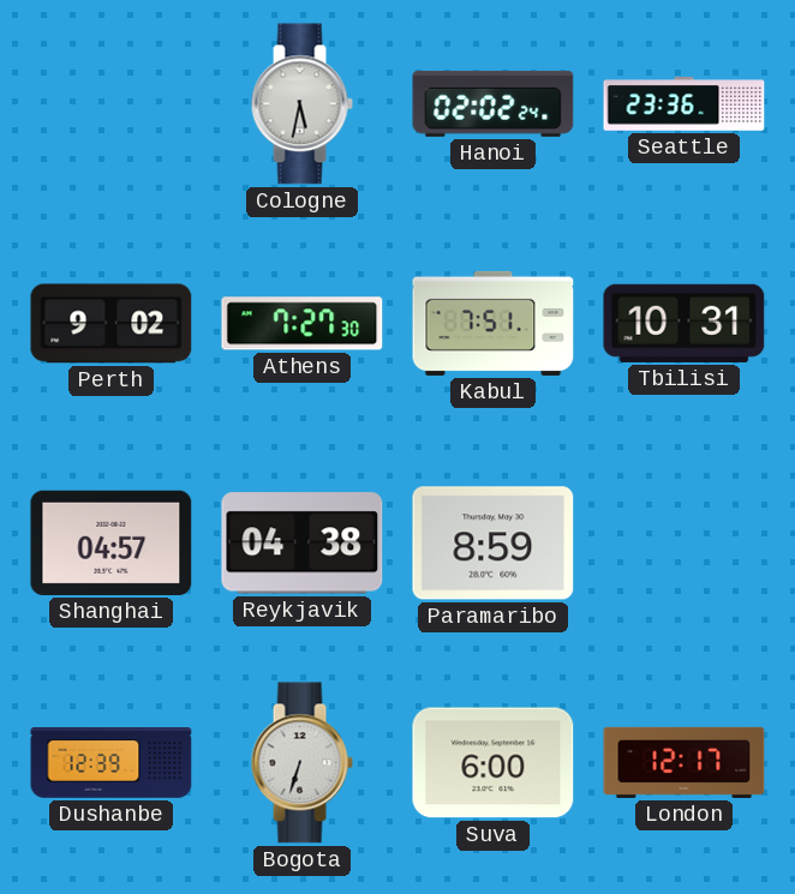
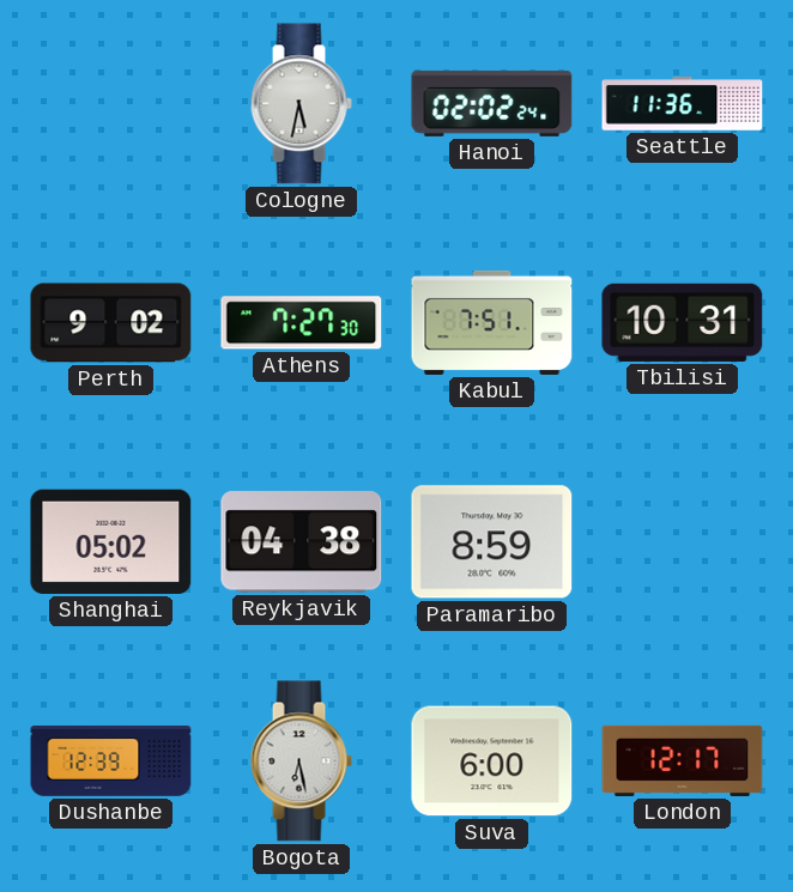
Seattle: 23:36 -> 11:36 (683, 104)
Shanghai: 04:57 -> 05:02 (111, 541)
Bogota: 6:33 -> 6:28 (301, 761)
